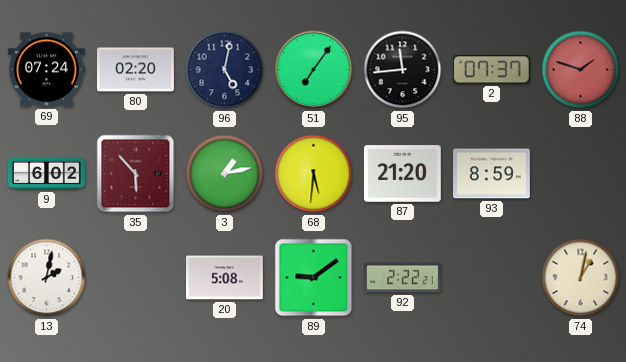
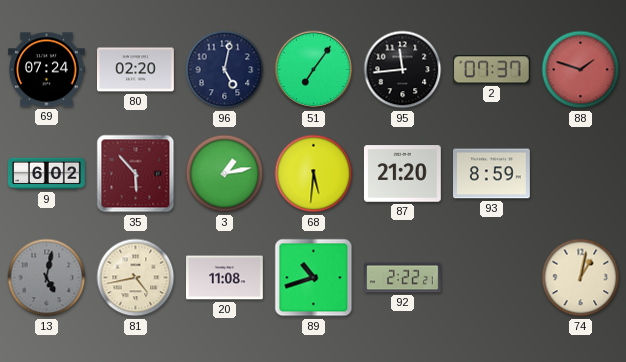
13: 2:02 -> 5:02 (47, 278)
13 dial: white -> grey (47, 278)
81: none -> 4:43 (136, 278)
20: 5:08 -> 11:08 (225, 278)
89: 9:09 -> 10:42 (314, 278)
